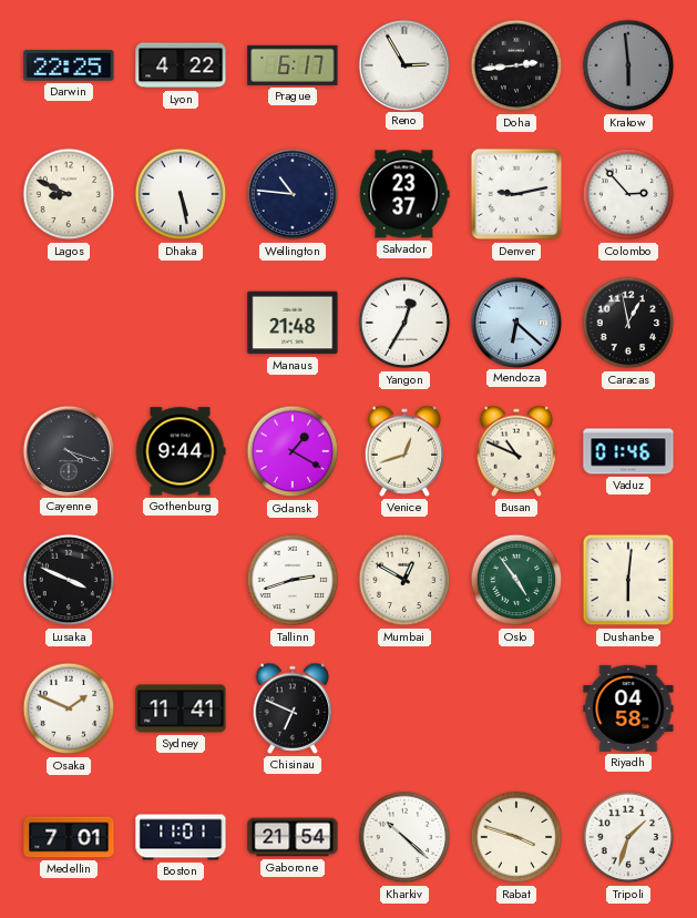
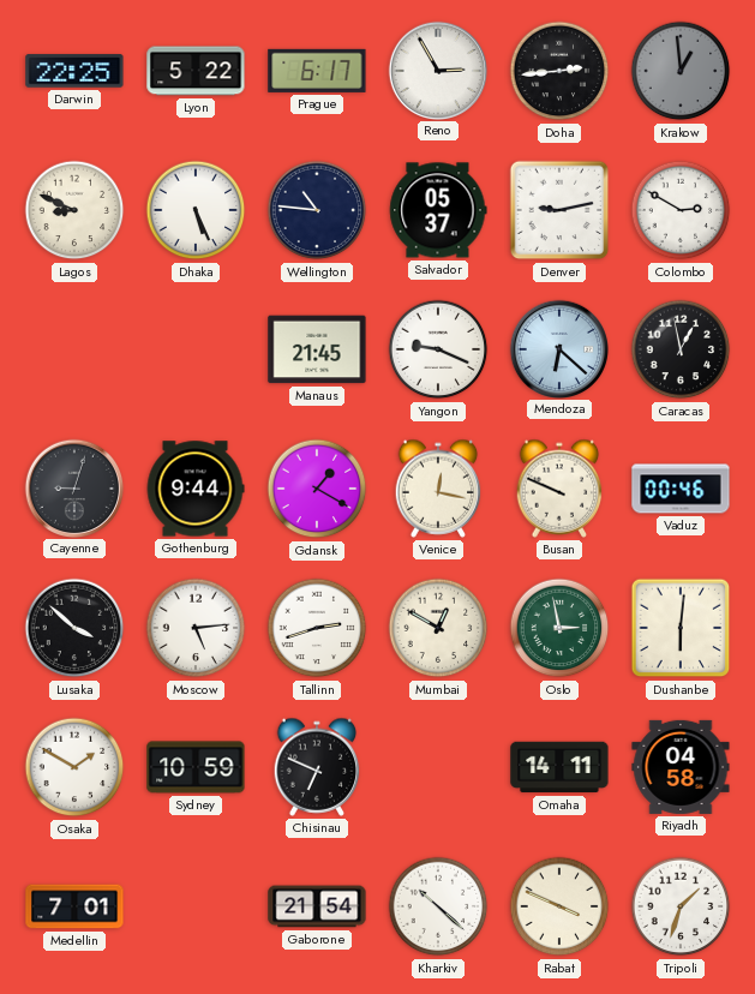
Lyon: 4:22 -> 5:22 (196, 71)
Krakow: 5:59 -> 12:59 (681, 71)
Dhaka: 5:28 -> 5:26 (196, 210)
Salvador: 23:37 -> 05:37 (438, 210)
Colombo: 2:53 -> 2:50 (681, 210)
Manaus: 21:48 -> 21:45 (317, 349)
Yangon: 12:35 -> 9:19 (438, 349)
Cayenne: 4:18 -> 9:03 (73, 487)
Venice: 12:42 -> 12:17 (438, 489)
Busan: 10:49 -> 9:49 (559, 489)
Vaduz: 01:46 -> 00:46 (681, 489)
Lusaka: 3:49 -> 3:52 (74, 628)
Moscow: none -> 5:14 (196, 628)
Oslo: 4:54 -> 2:58 (559, 628)
Osaka: 1:49 -> 1:50 (74, 767)
Sydney: 11:41 -> 10:59 (196, 767)
Omaha: none -> 14:11 (559, 767)
Boston: 11:01 -> none (181, 837)
Rabat: 3:48 -> 3:49 (559, 906)
